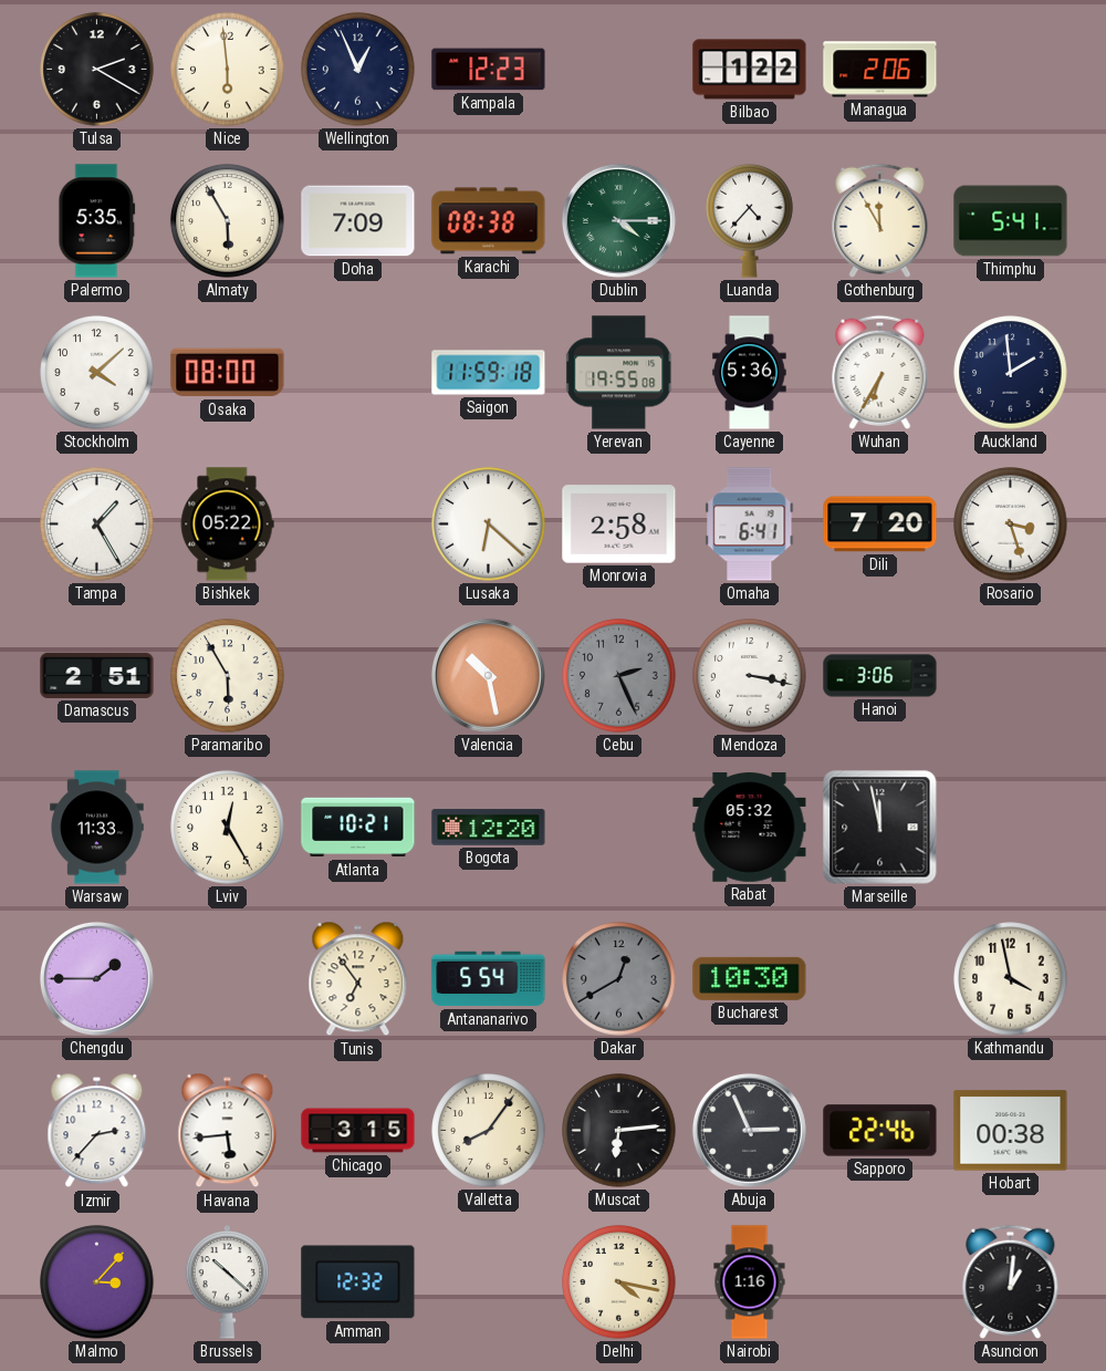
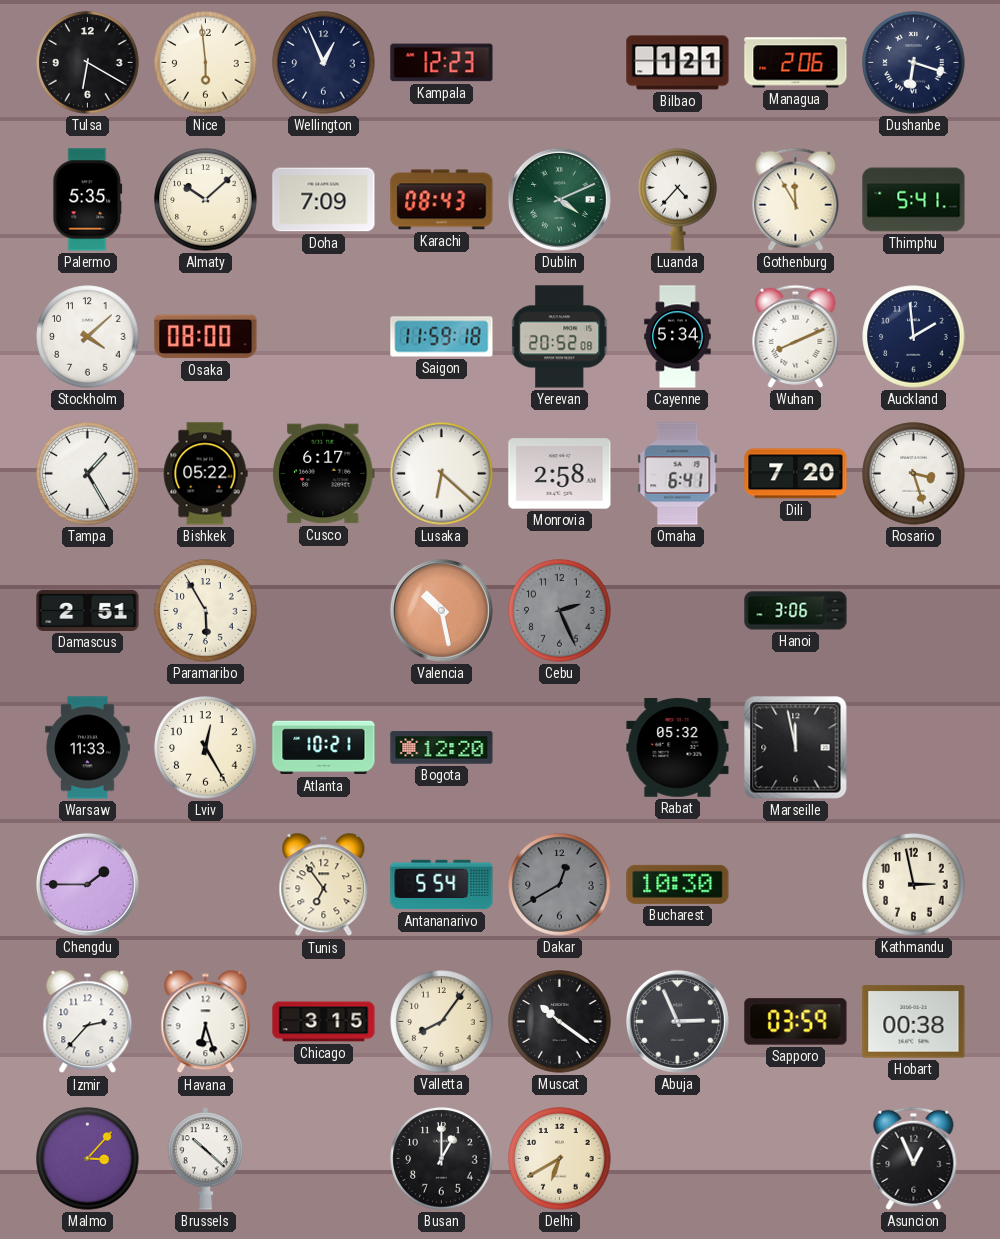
Tulsa: 2:20 -> 6:20 (88, 63)
Bilbao: 1:22 -> 1:21 (678, 63)
Dushanbe: none -> 6:18 (914, 63)
Almaty: 5:55 -> 10:08 (206, 200)
Karachi: 08:38 -> 08:43 (442, 200)
Dublin: 4:15 -> 4:11 (559, 199)
Yerevan: 19:55 -> 20:52 (560, 337)
Cayenne: 5:36 -> 5:34 (678, 337)
Wuhan: 6:35 -> 8:11 (796, 336)
Cusco: none -> 6:17 (323, 474)
Mendoza: 3:17 -> none (750, 676)
Kathmandu: 3:58 -> 2:58 (914, 885)
Havana: 5:44 -> 6:27 (206, 1022)
Muscat: 6:14 -> 10:21 (560, 1022)
Sapporo: 22:46 -> 03:59 (796, 1022)
Amman: 12:32 -> none (358, 1282)
Busan: none -> 1:00 (442, 1159)
Delhi: 4:17 -> 6:40 (560, 1159)
Nairobi: 1:16 -> none (750, 1282)
Asuncion: 1:01 -> 12:56 (914, 1158)
